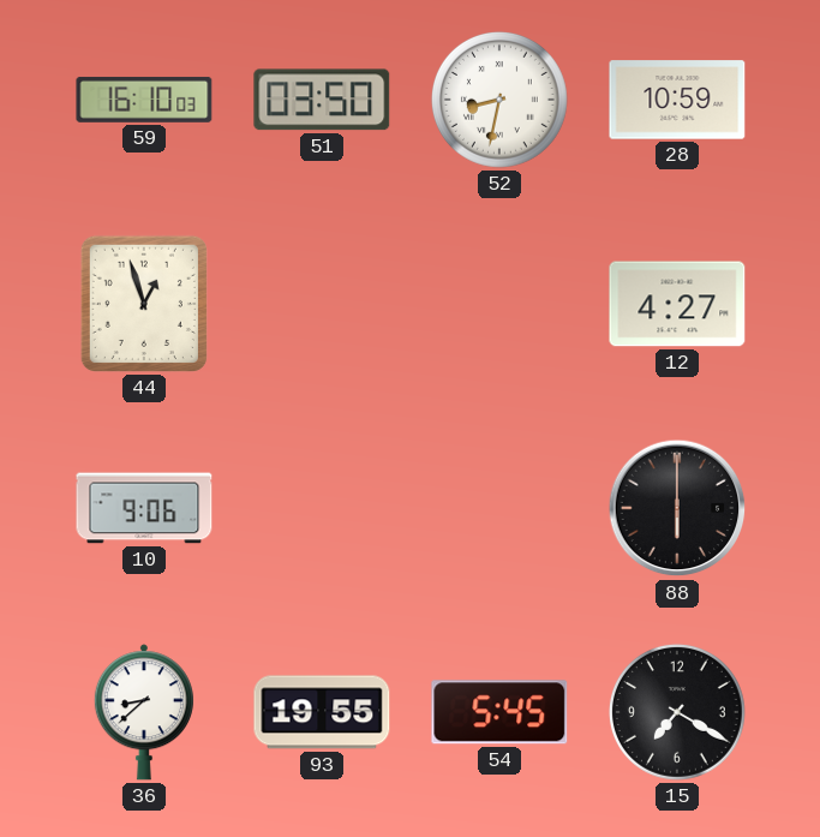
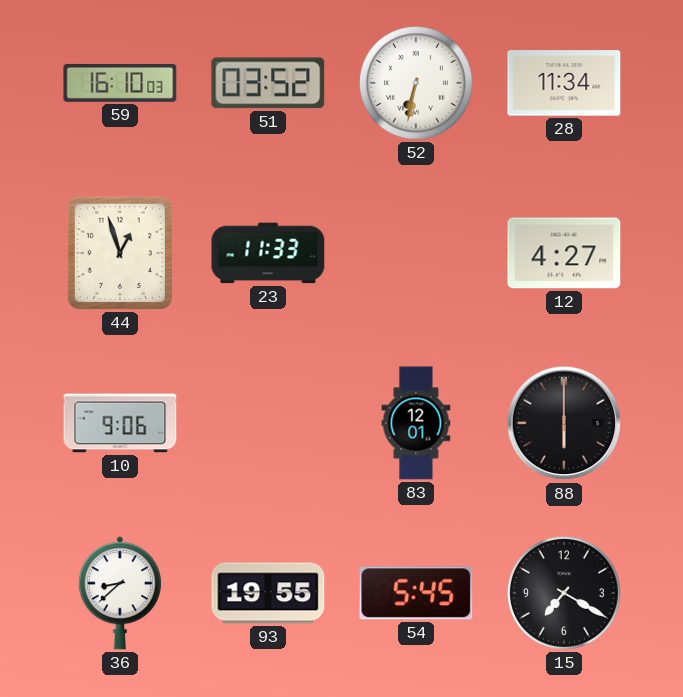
51: 03:50 -> 03:52 (268, 83)
52: 8:32 -> 6:32 (416, 83)
28: 10:59 -> 11:34 (564, 83)
23: none -> 11:33 (268, 253)
83: none -> 12:01 (416, 423)
